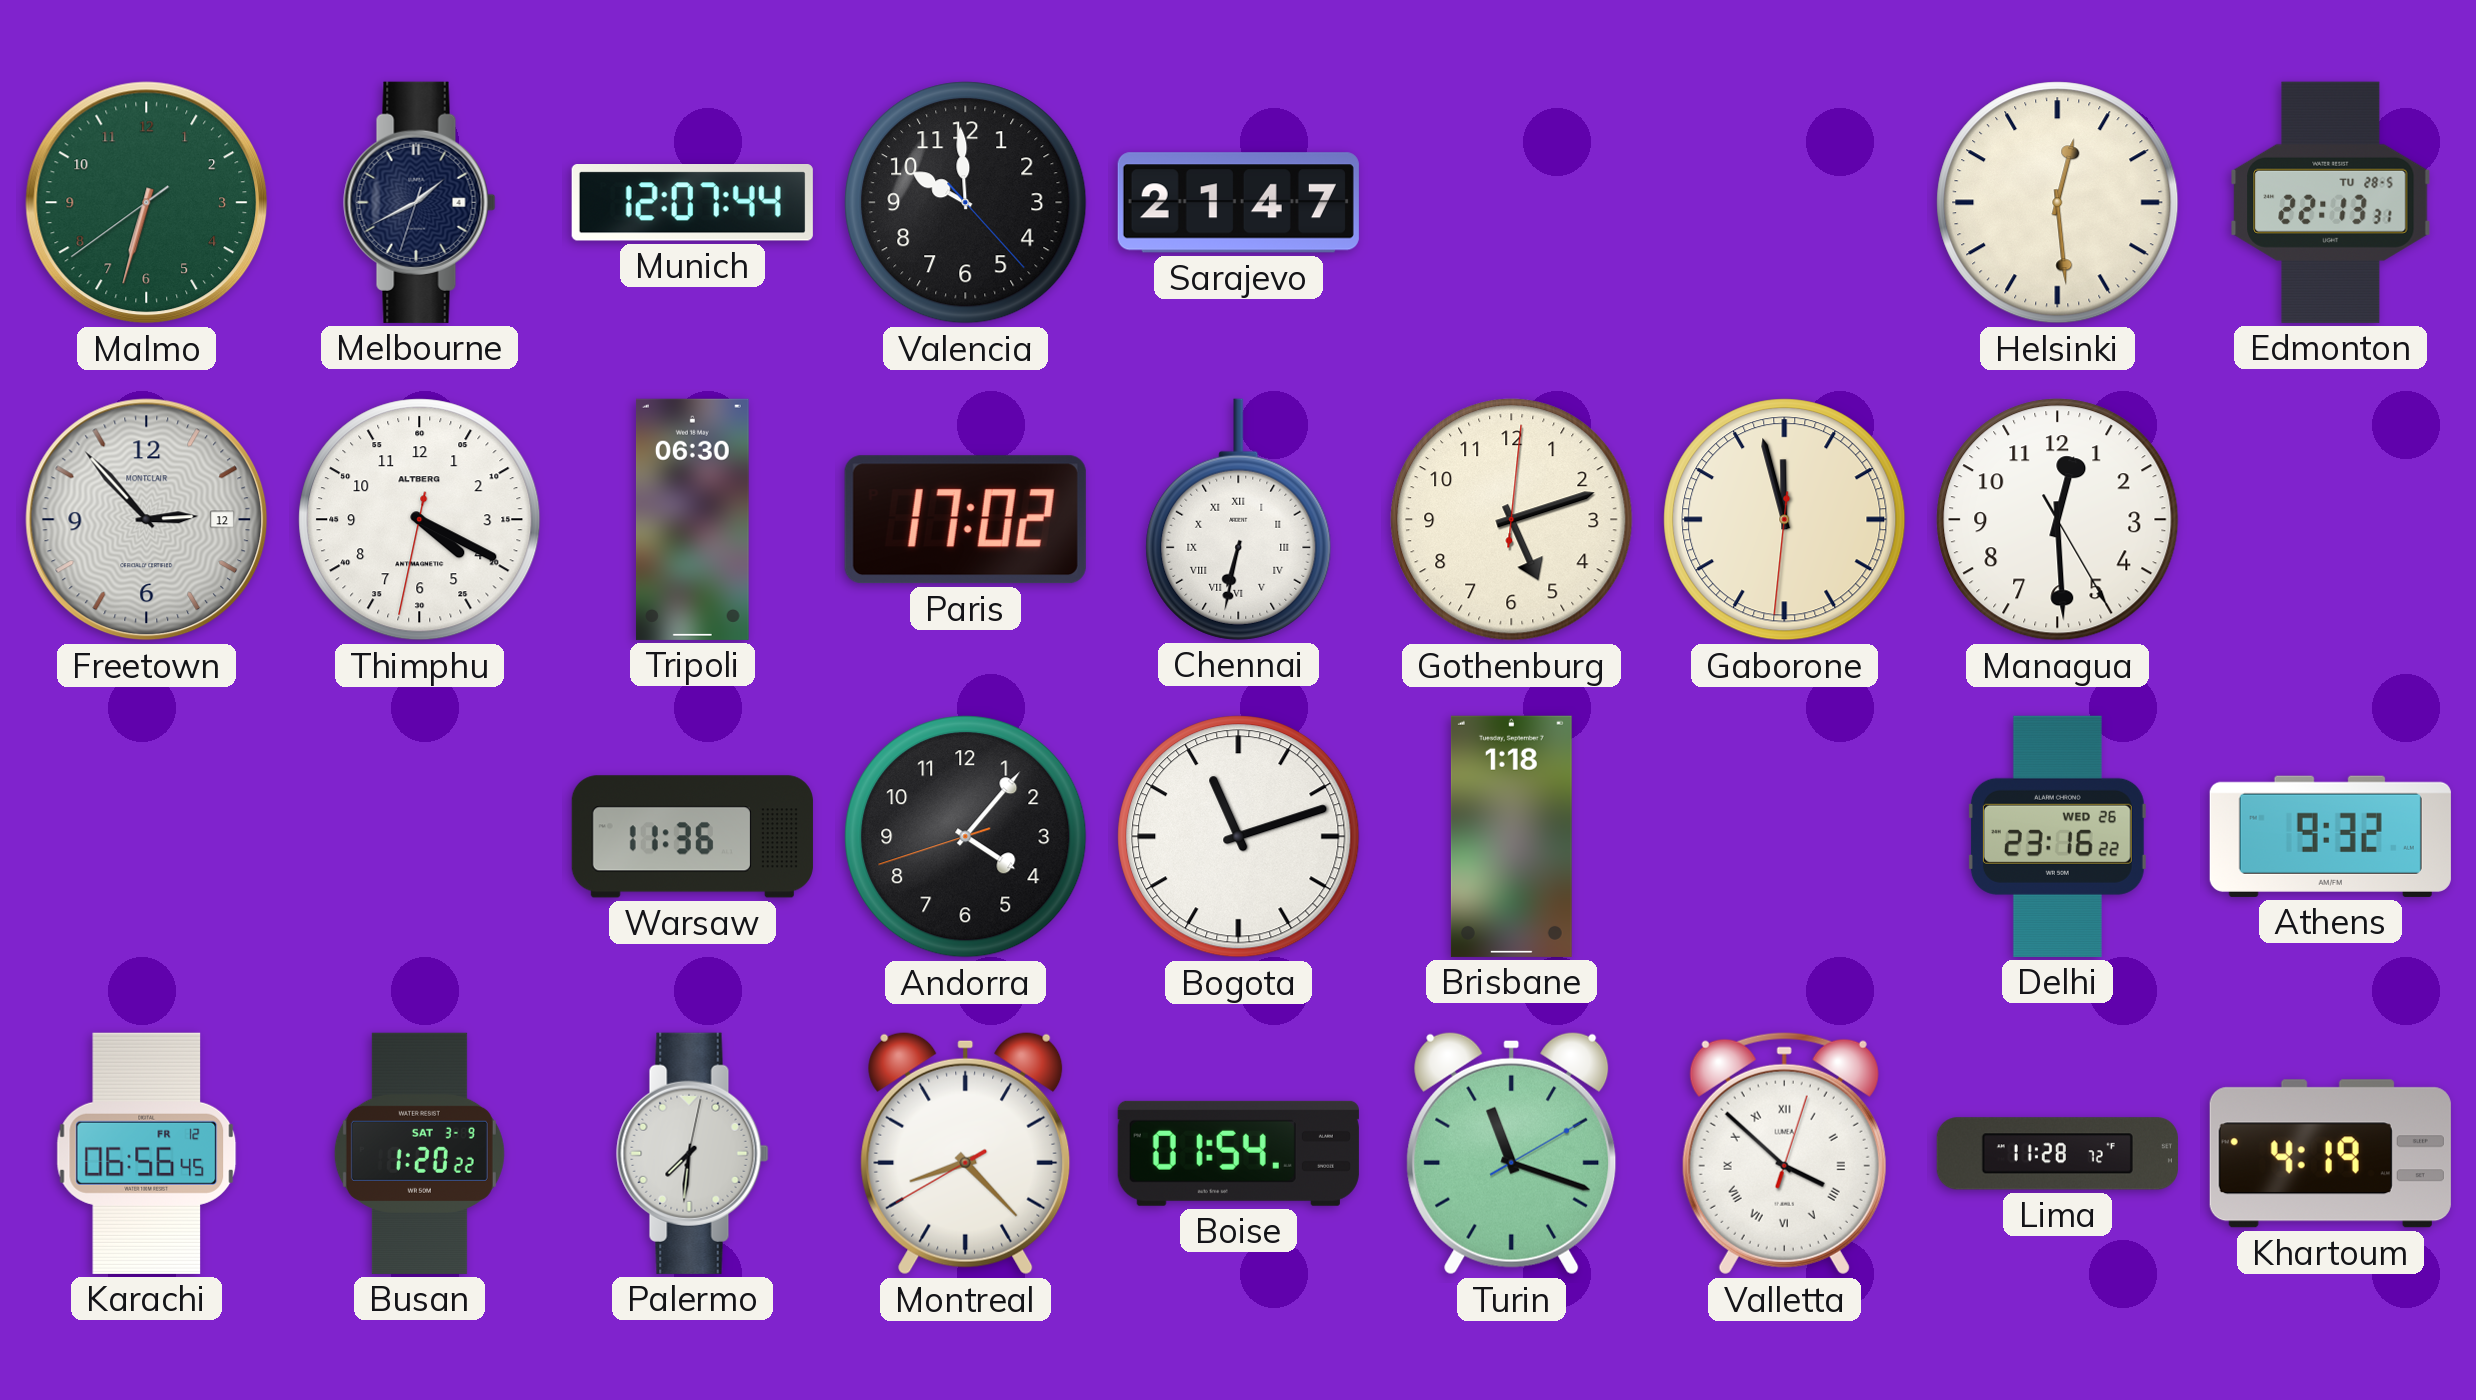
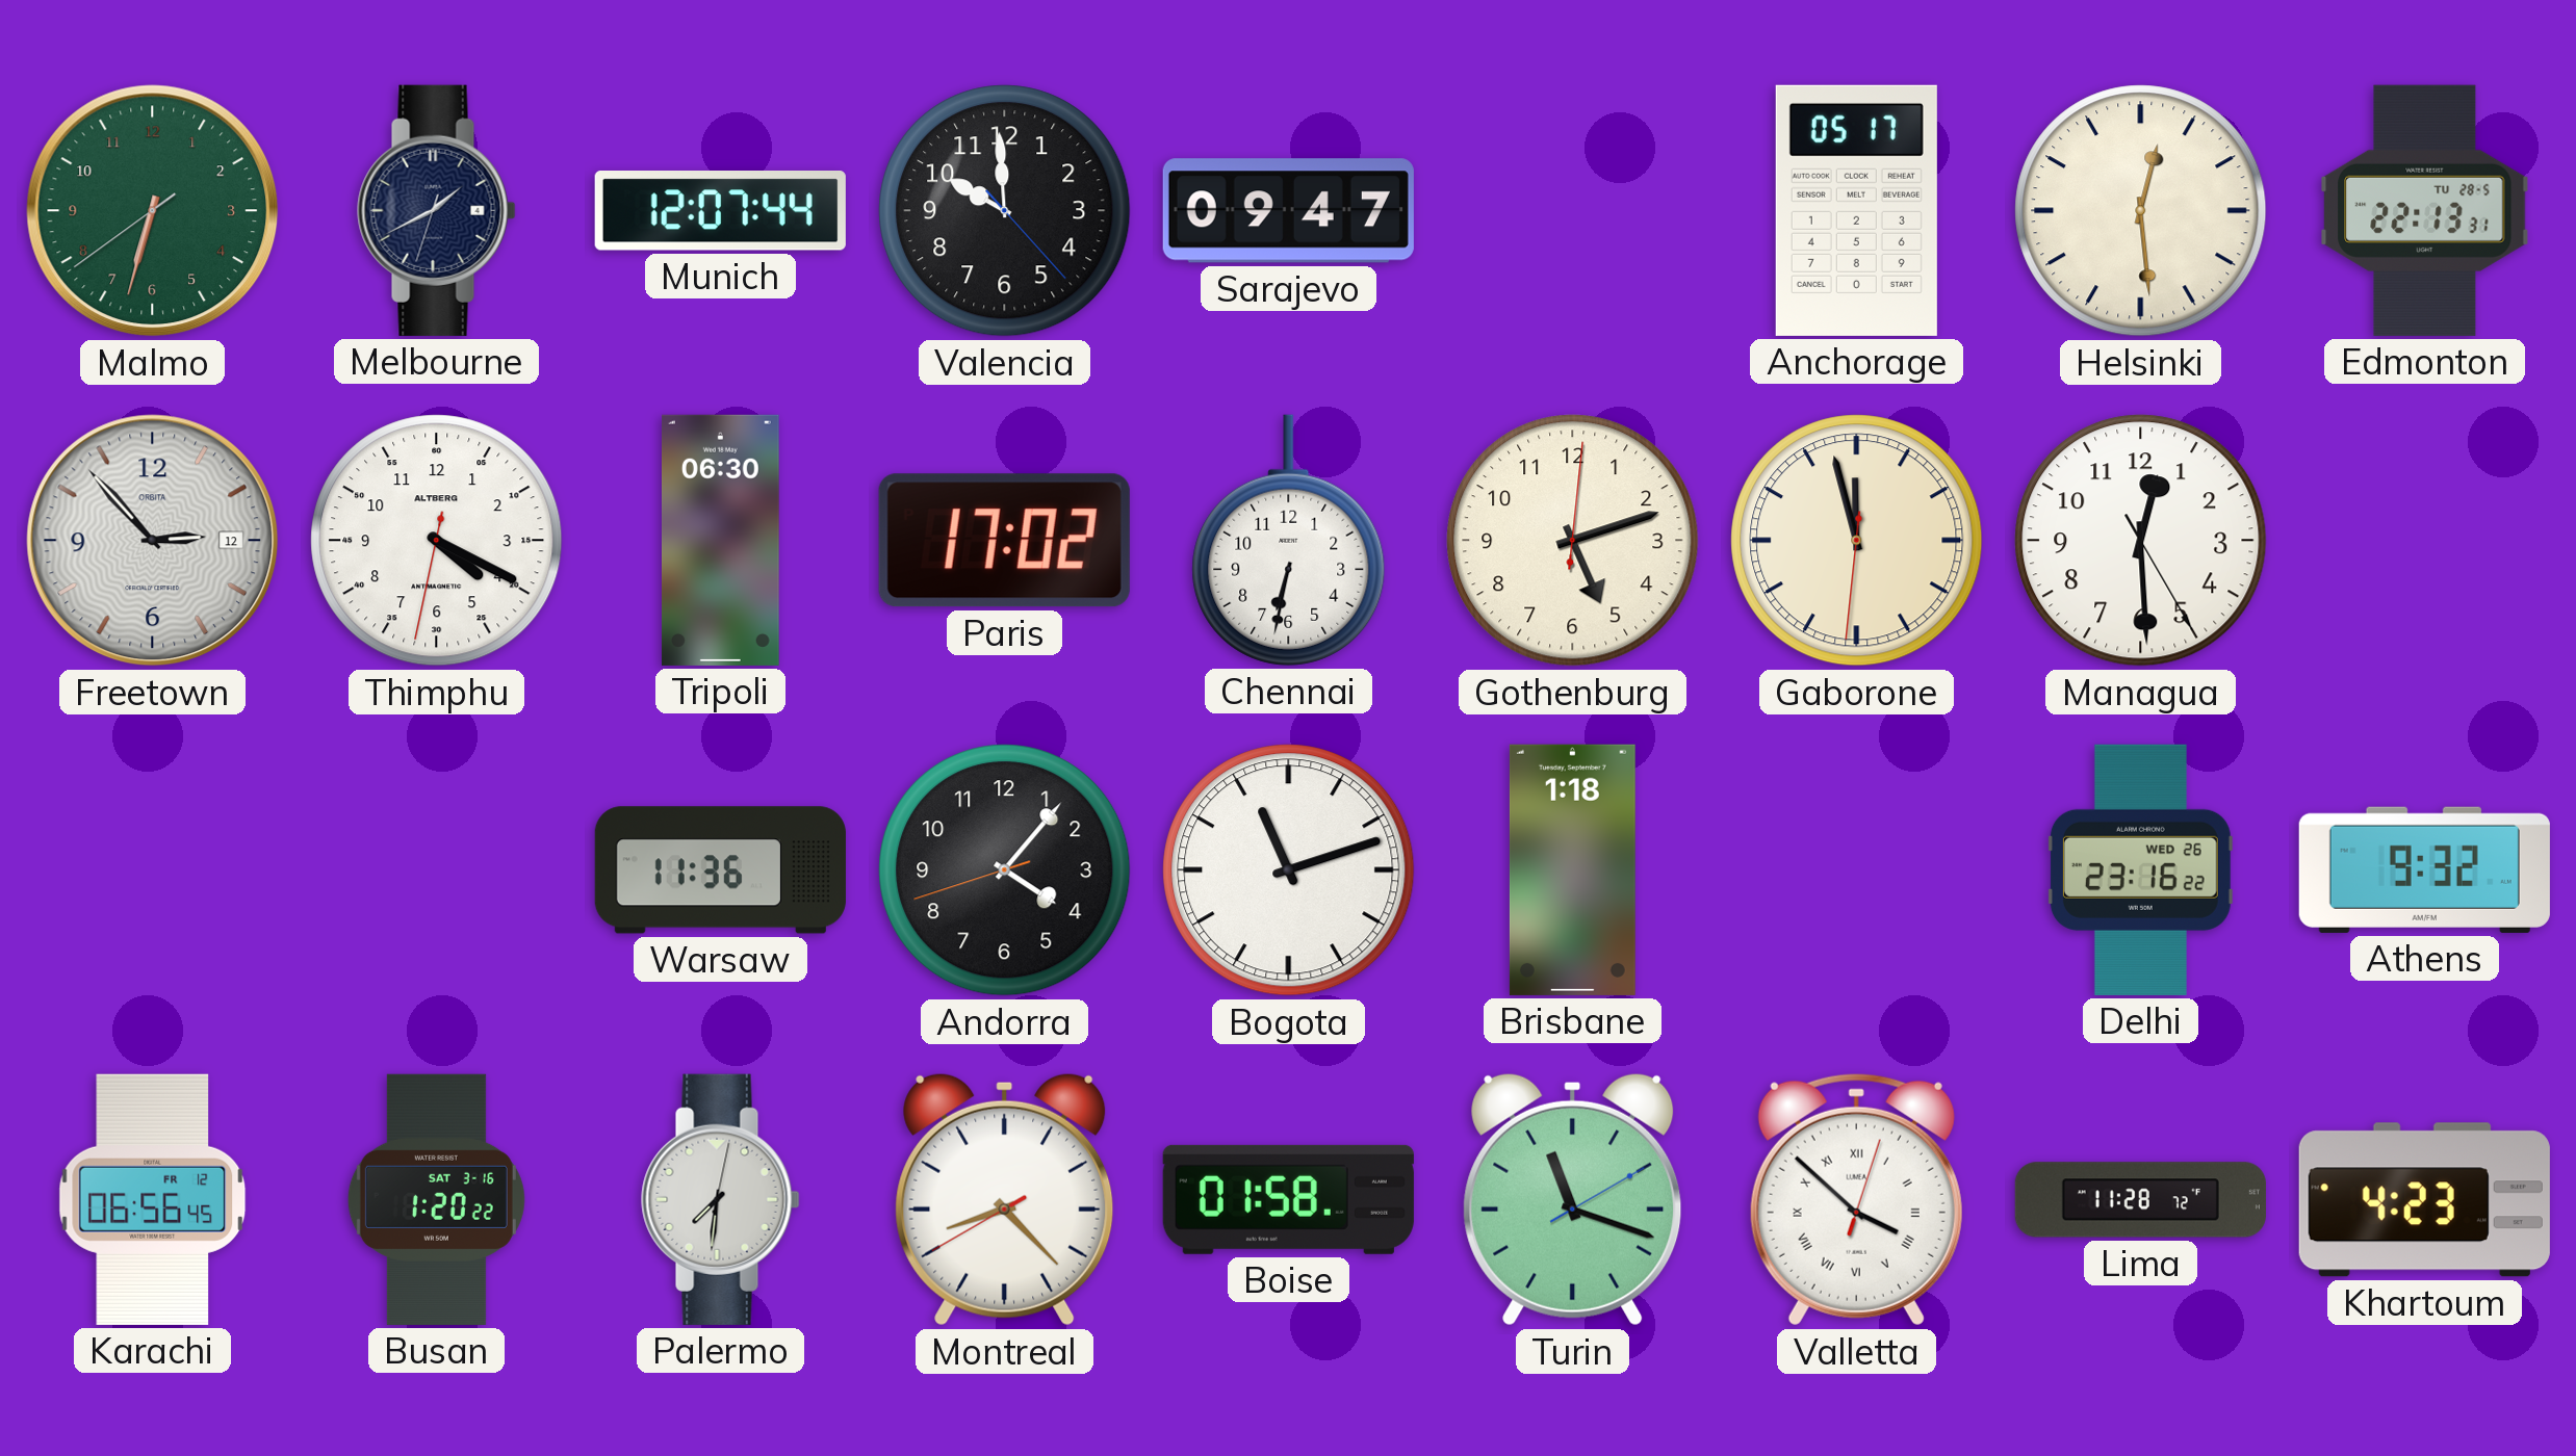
Sarajevo: 21:47 -> 09:47 (1288, 211)
Anchorage: none -> 05:17 (1856, 210)
Freetown brand: MONTCLAIR -> ORBITA (153, 541)
Chennai numerals: Roman -> Arabic (1289, 540)
Busan date: SAT 3-9 -> SAT 3-16 (436, 1199)
Boise: 01:54 -> 01:58 (1288, 1199)
Khartoum: 4:19 -> 4:23 (2424, 1200)
